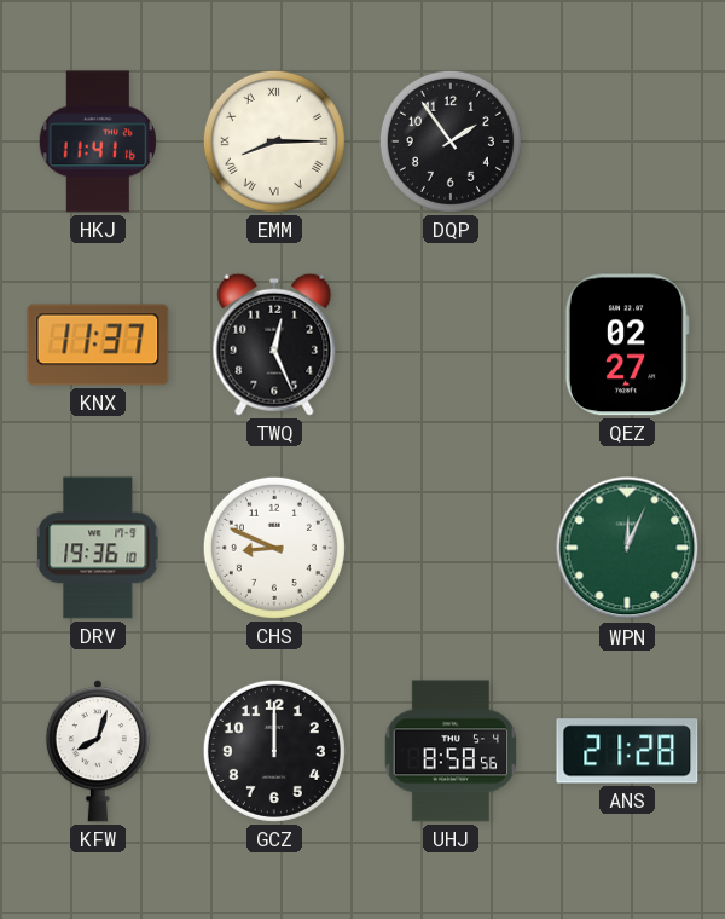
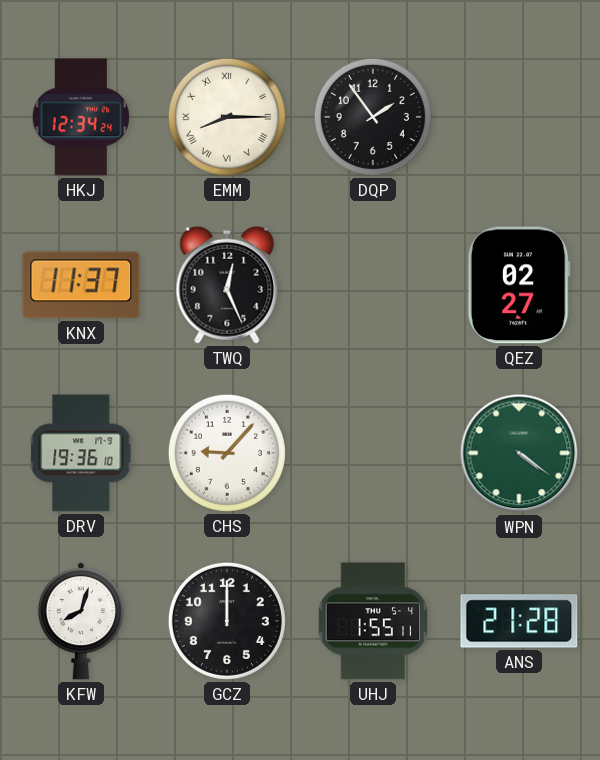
HKJ: 11:41 -> 12:34 (80, 117)
CHS: 8:49 -> 9:07 (227, 453)
WPN: 12:04 -> 4:21 (519, 453)
UHJ: 8:58 -> 1:55 (373, 621)
